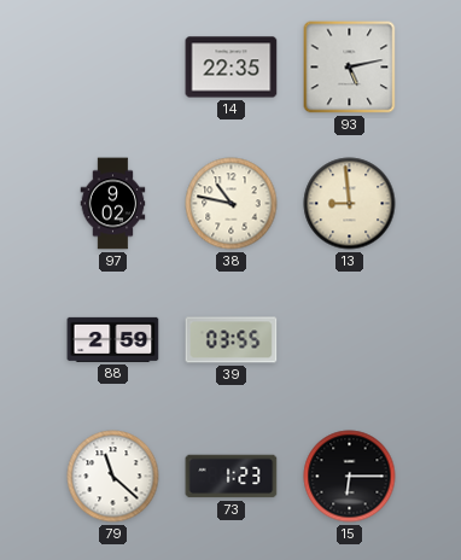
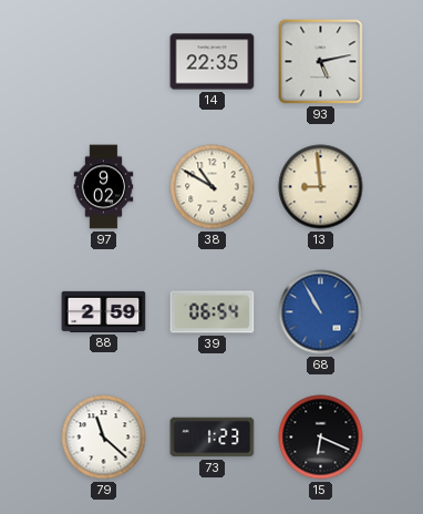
38: 10:47 -> 10:50 (213, 187)
39: 03:55 -> 06:54 (213, 312)
68: none -> 10:55 (321, 312)
15: 6:15 -> 6:19 (321, 438)
